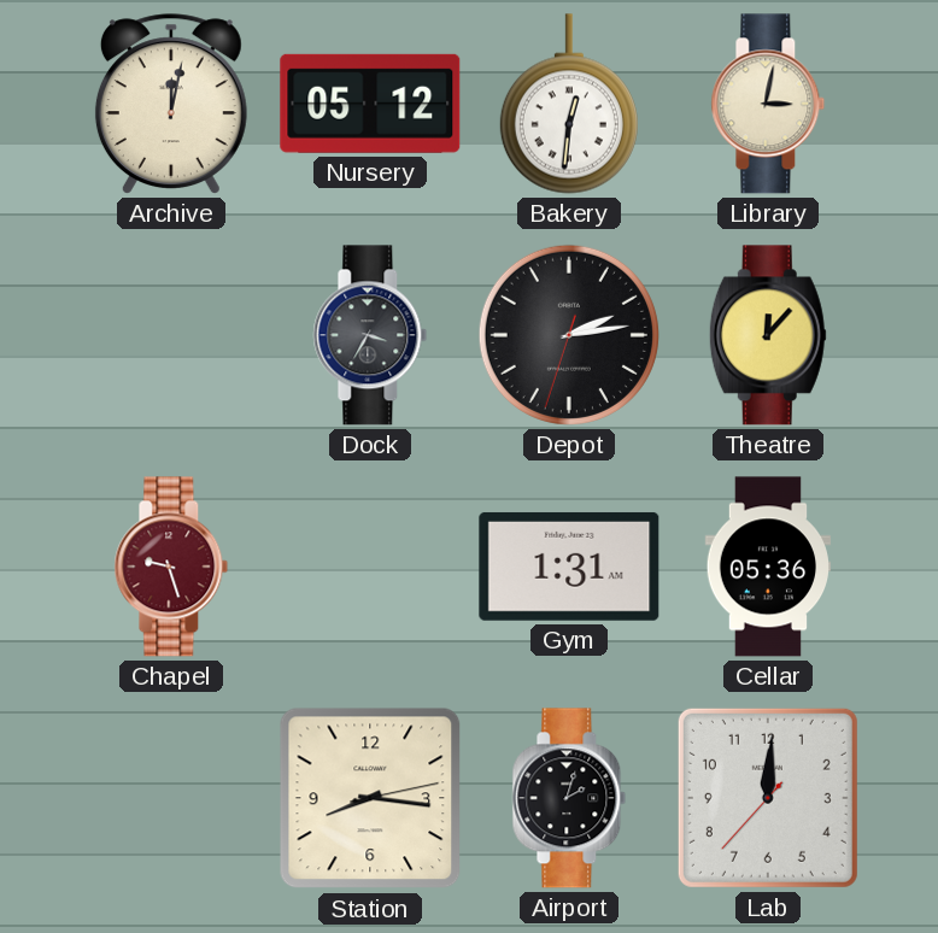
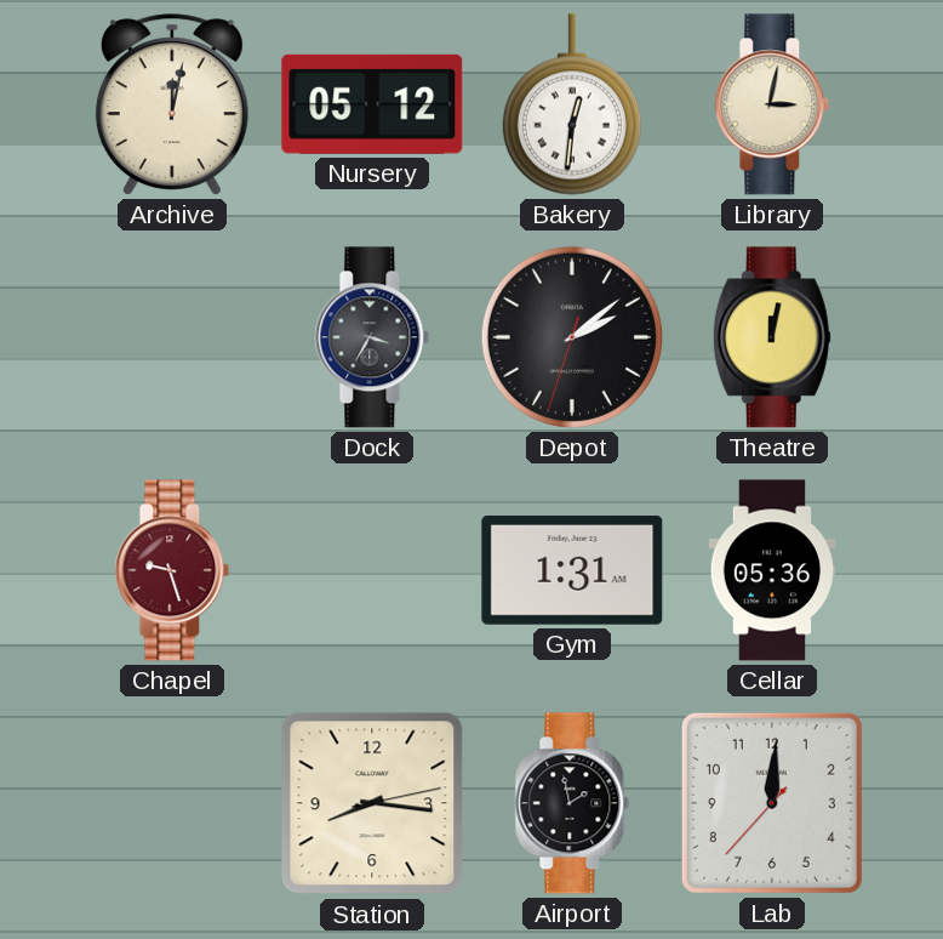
Depot: 2:13 -> 2:08 (572, 337)
Theatre: 12:07 -> 12:02 (772, 337)
Airport: 2:03 -> 1:58 (572, 803)
